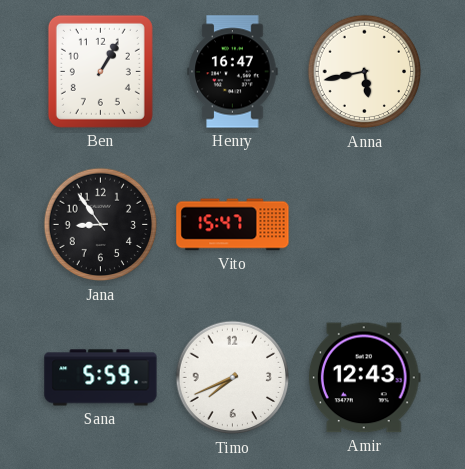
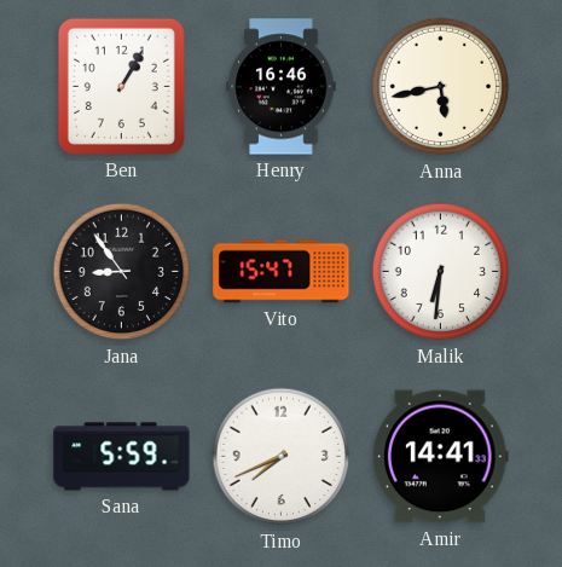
Henry: 16:47 -> 16:46 (282, 87)
Malik: none -> 6:31 (441, 272)
Amir: 12:43 -> 14:41 (440, 457)
